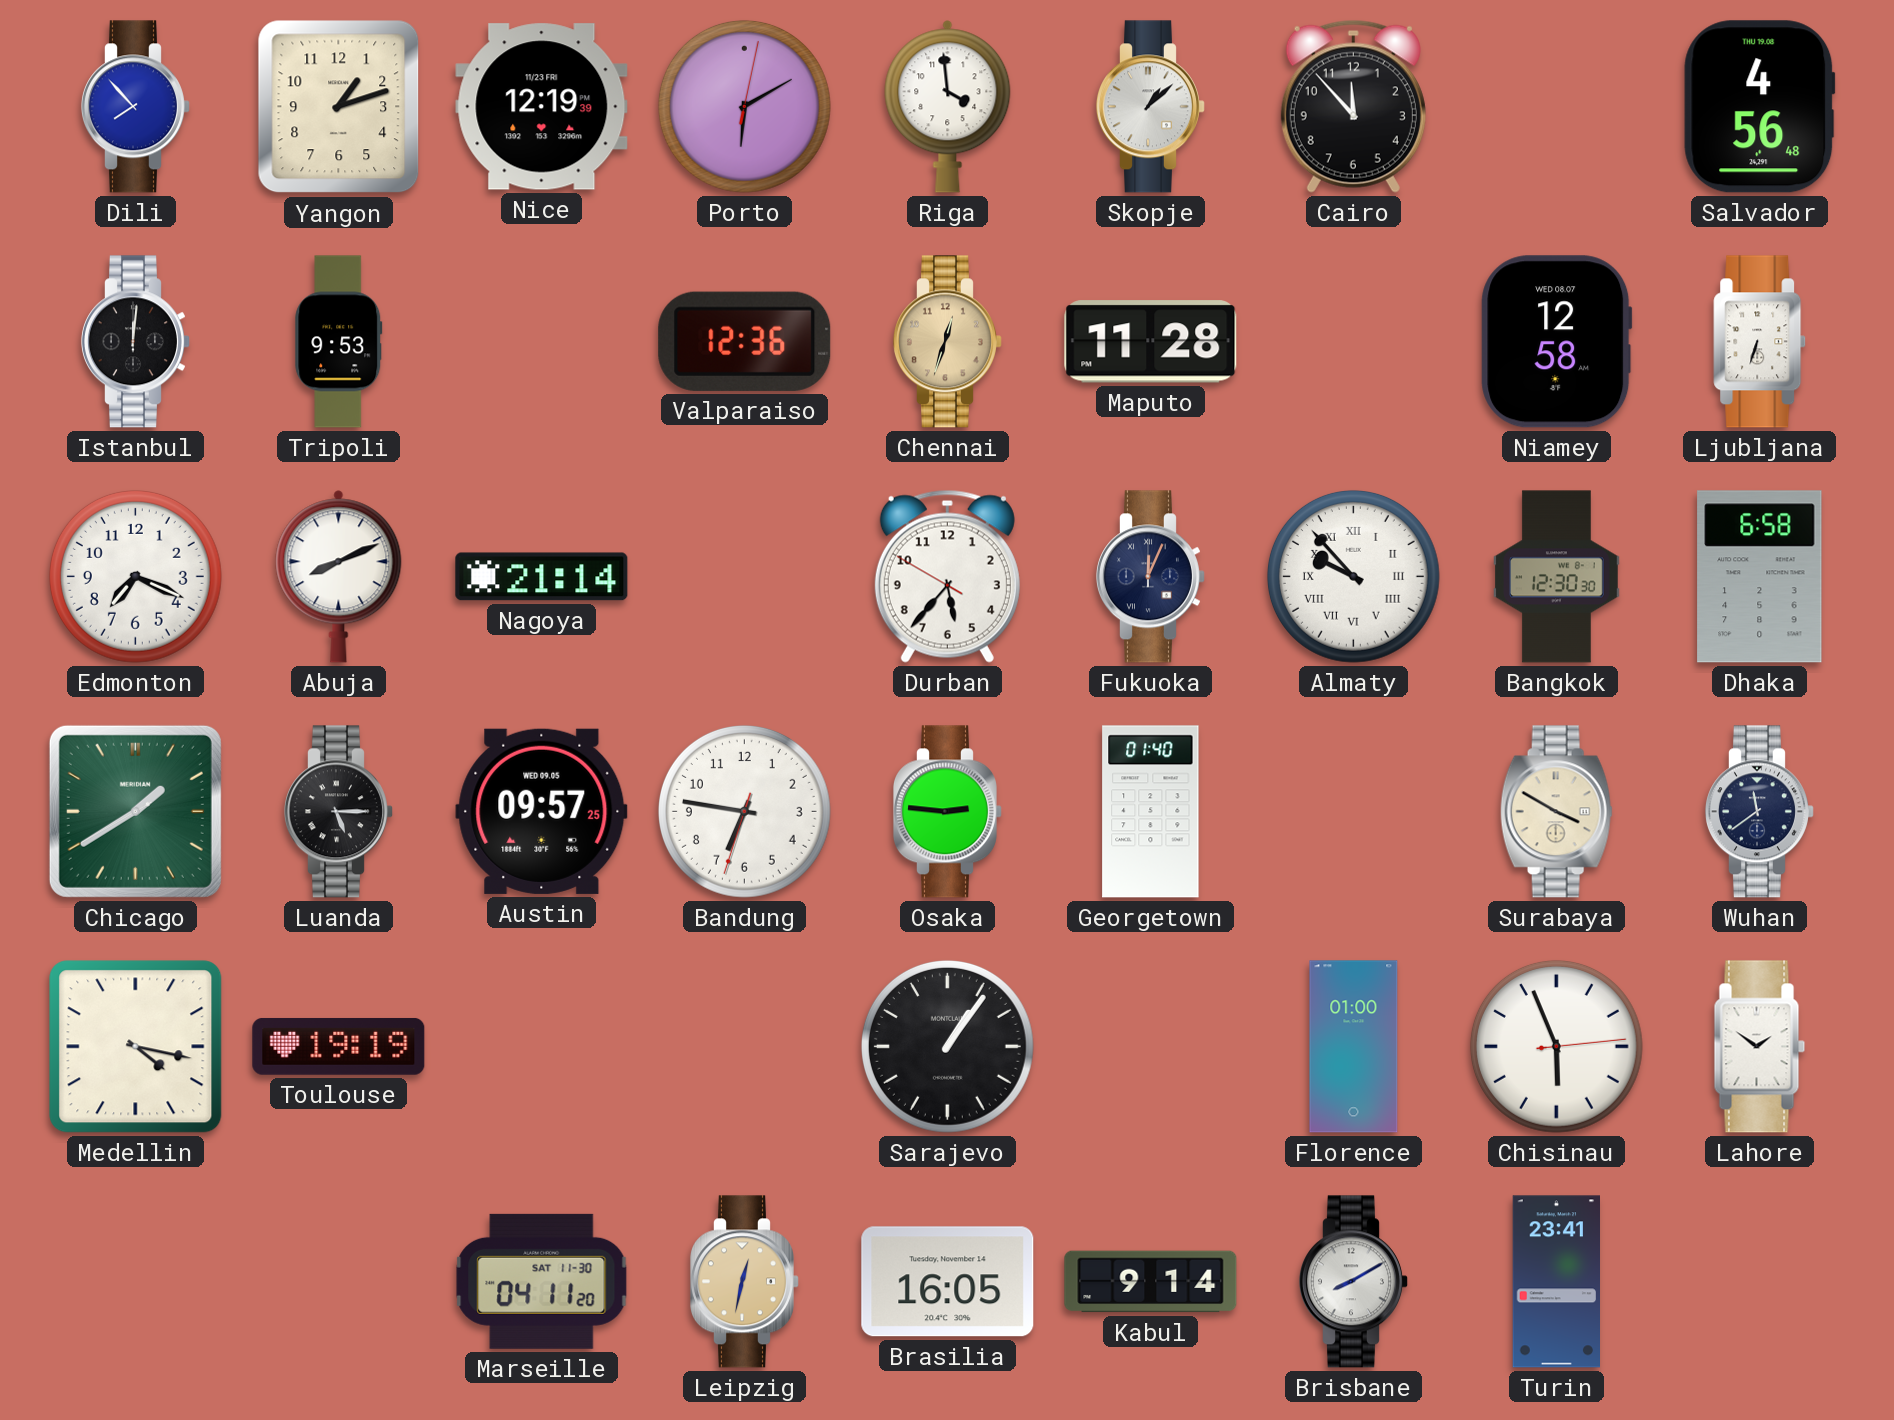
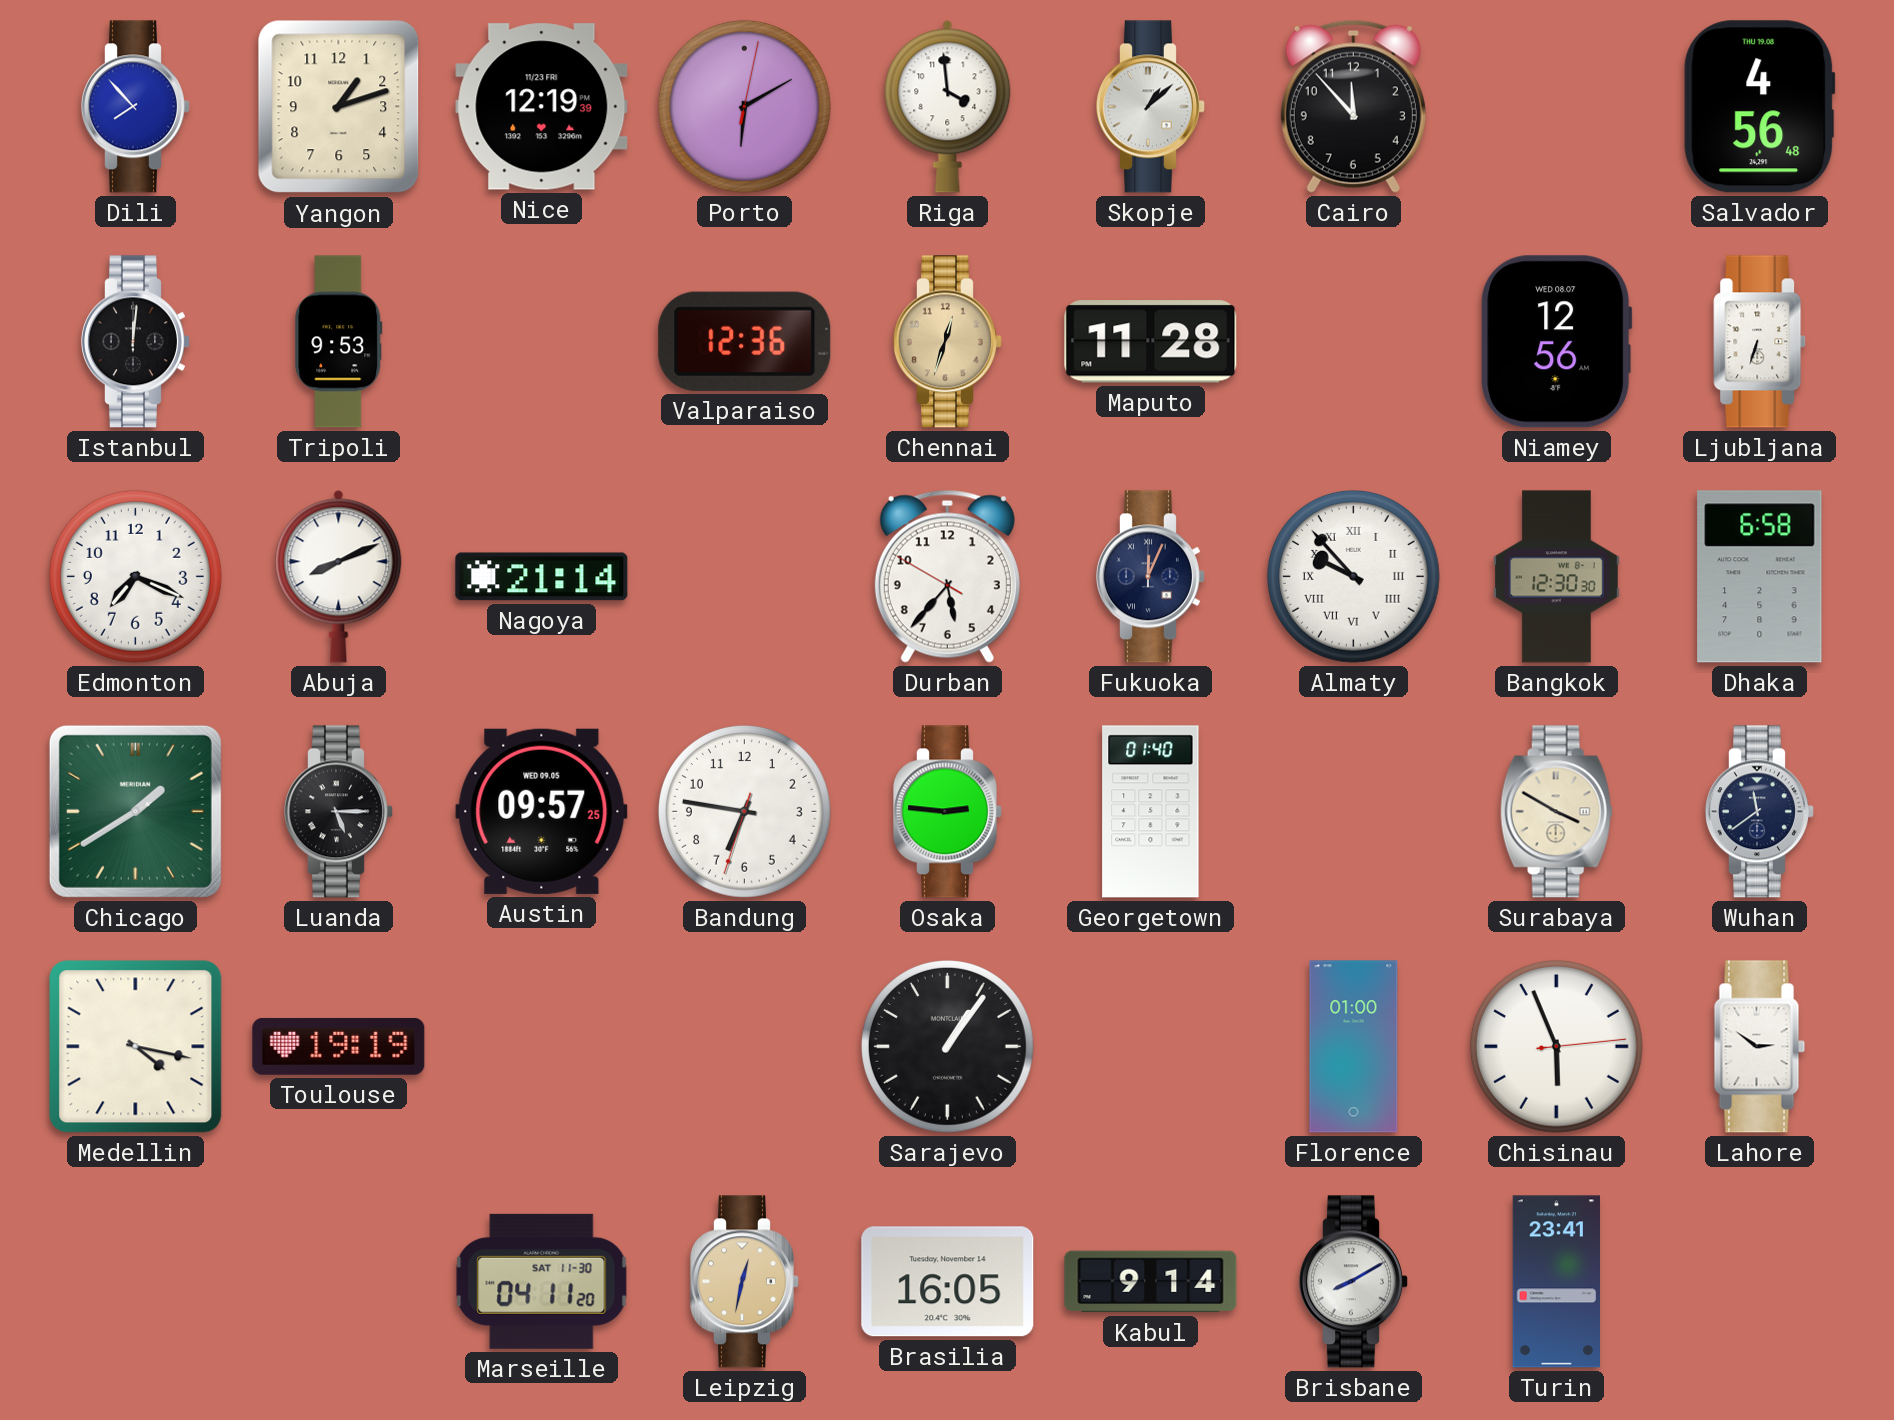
Niamey: 12:58 -> 12:56 (1557, 342)
Lahore: 1:51 -> 2:51 (1760, 1047)
